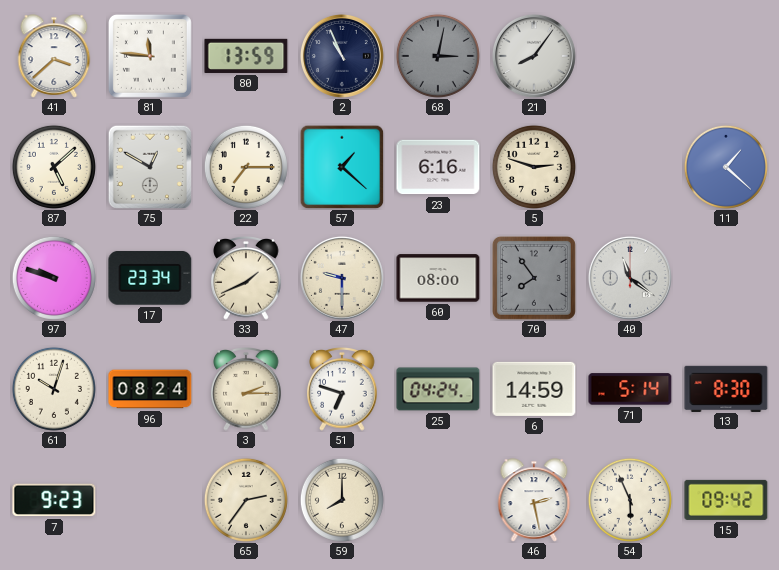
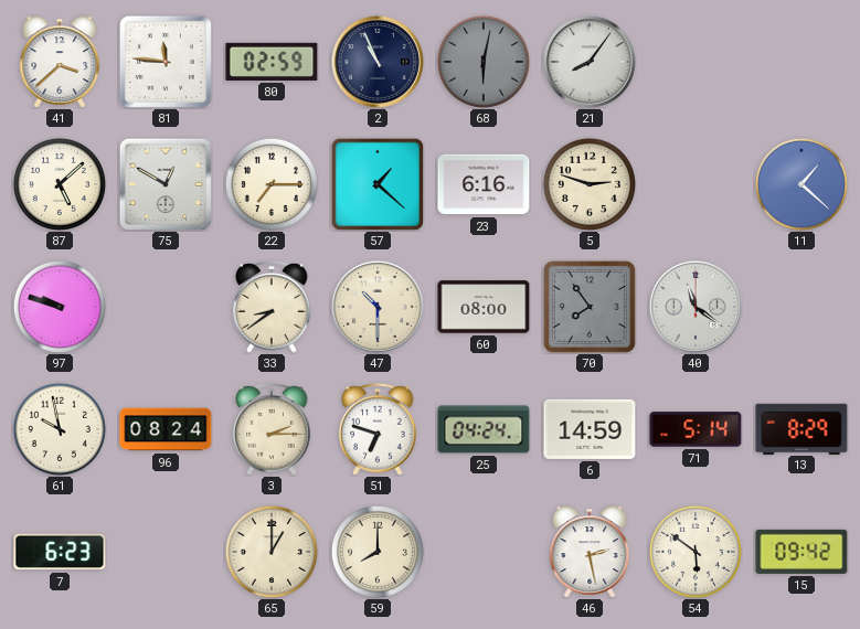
80: 13:59 -> 02:59 (272, 62)
68: 3:02 -> 6:02 (484, 62)
17: 23:34 -> none (150, 278)
33: 1:41 -> 8:39 (272, 308)
47: 9:30 -> 10:30 (378, 307)
61: 10:03 -> 9:58 (60, 429)
13: 8:30 -> 8:29 (801, 428)
7: 9:23 -> 6:23 (60, 552)
65: 2:36 -> 1:00 (272, 552)
54: 5:56 -> 5:51 (696, 552)
